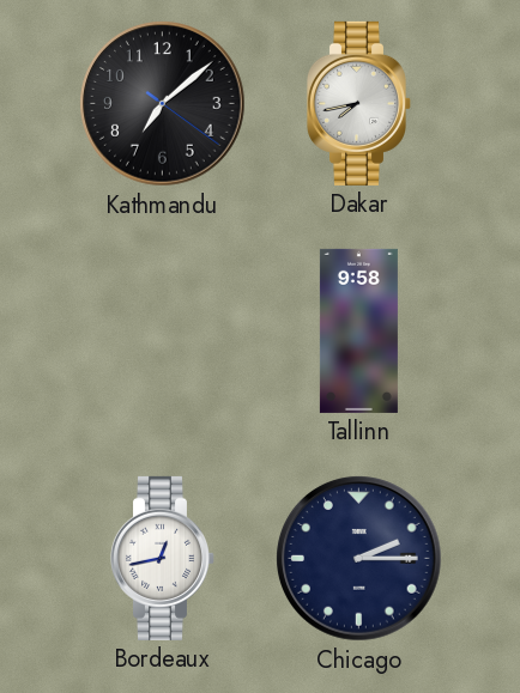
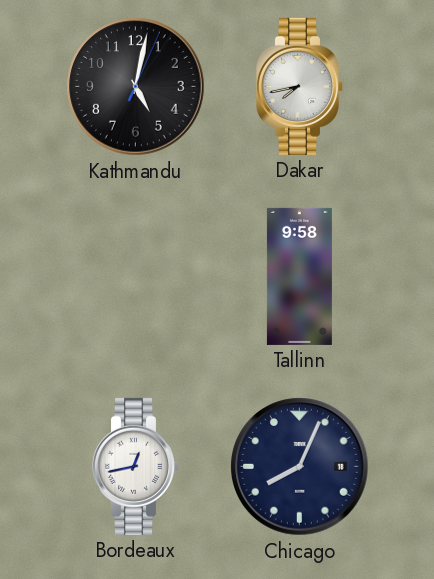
Kathmandu: 7:08 -> 5:02 (136, 87)
Chicago: 2:15 -> 8:04 (300, 467)
